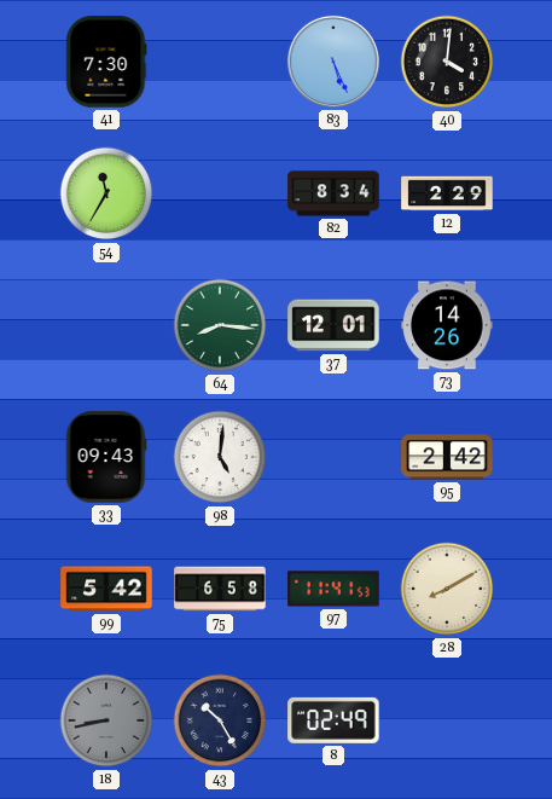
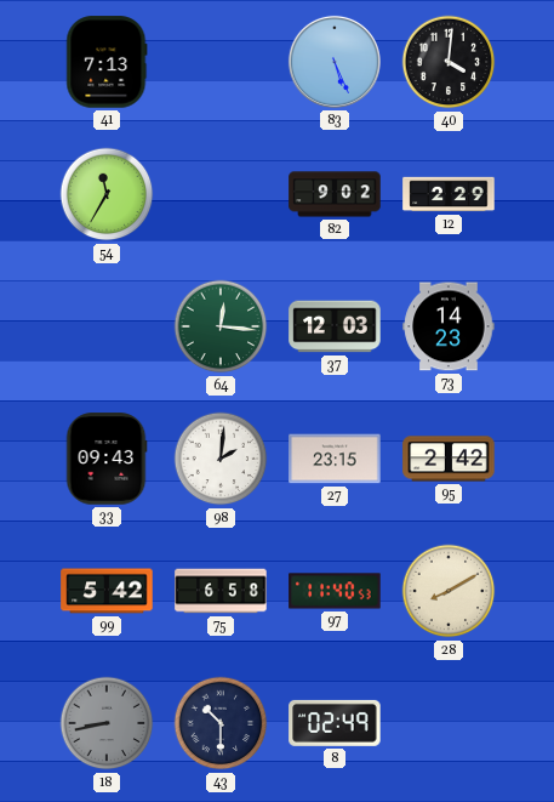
41: 7:30 -> 7:13 (107, 62)
82: 8:34 -> 9:02 (335, 194)
64: 8:16 -> 12:16 (221, 326)
37: 12:01 -> 12:03 (335, 326)
73: 14:26 -> 14:23 (449, 326)
98: 5:01 -> 2:01 (221, 459)
27: none -> 23:15 (335, 459)
97: 11:41 -> 11:40 (335, 591)
43: 10:25 -> 10:30 (221, 723)
